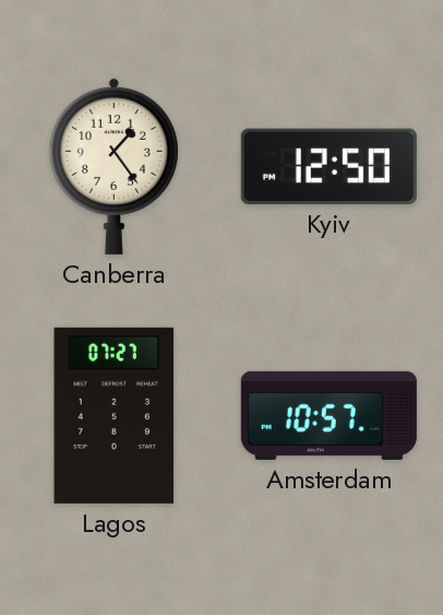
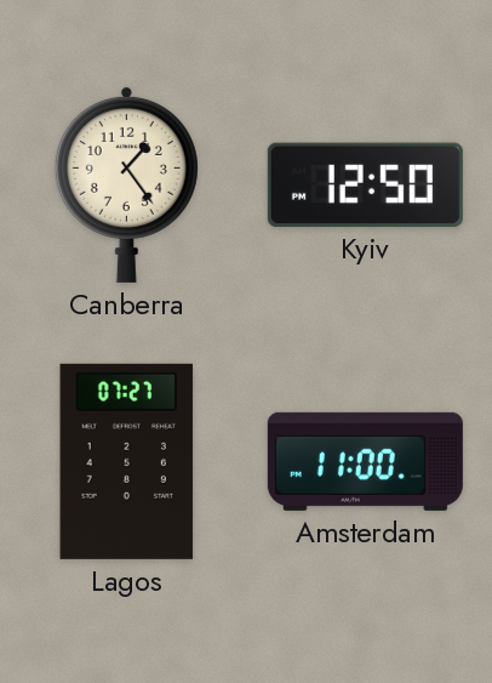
Amsterdam: 10:57 -> 11:00 (365, 461)
